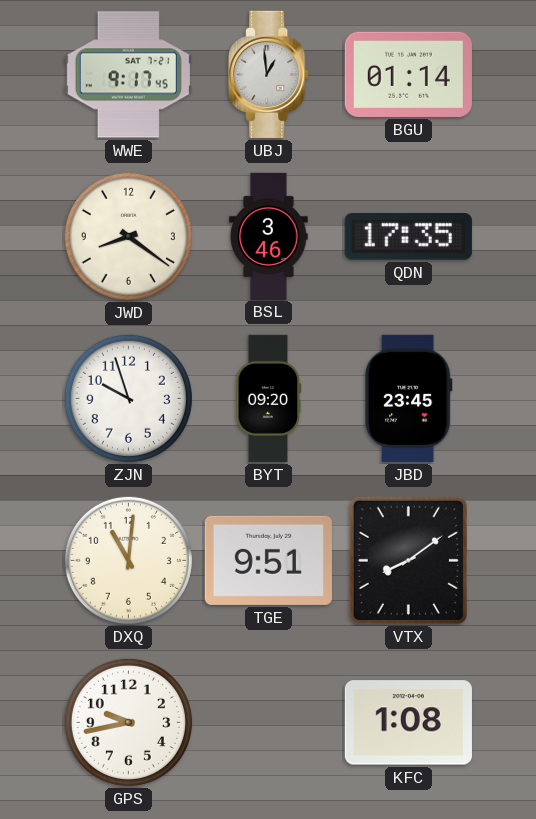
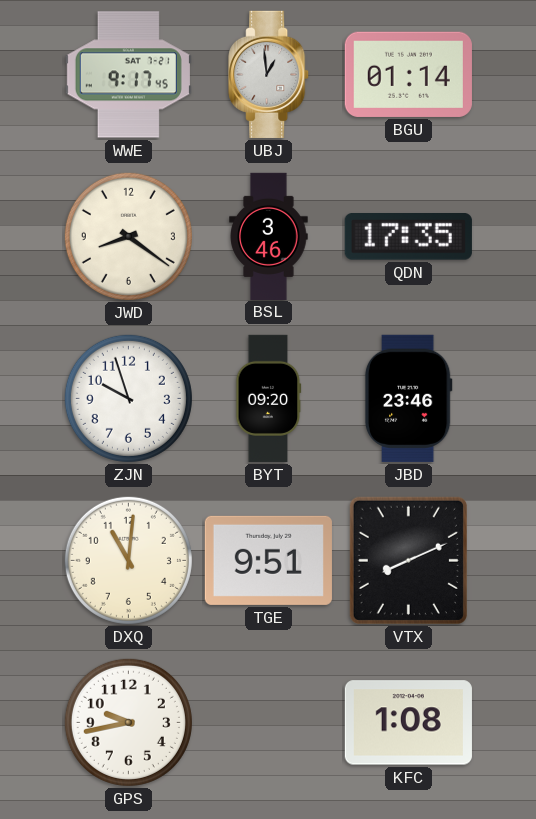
JBD: 23:45 -> 23:46 (408, 398)
VTX: 8:09 -> 8:11 (408, 560)
